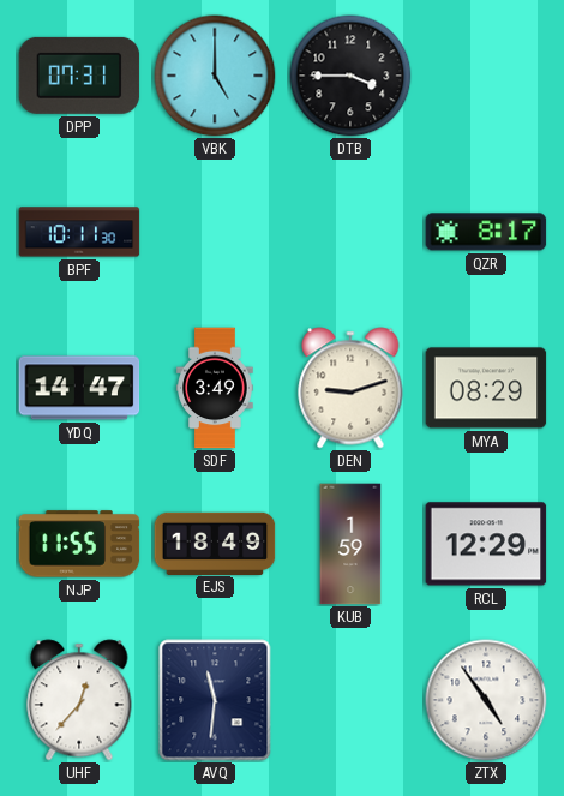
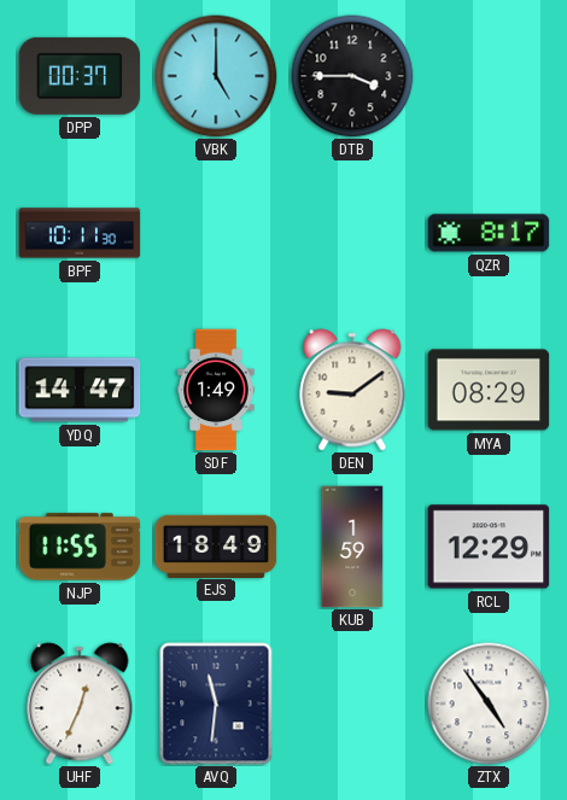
DPP: 07:31 -> 00:37 (80, 76)
SDF: 3:49 -> 1:49 (216, 390)
DEN: 9:12 -> 9:09 (352, 390)
UHF: 12:37 -> 12:34 (80, 703)
